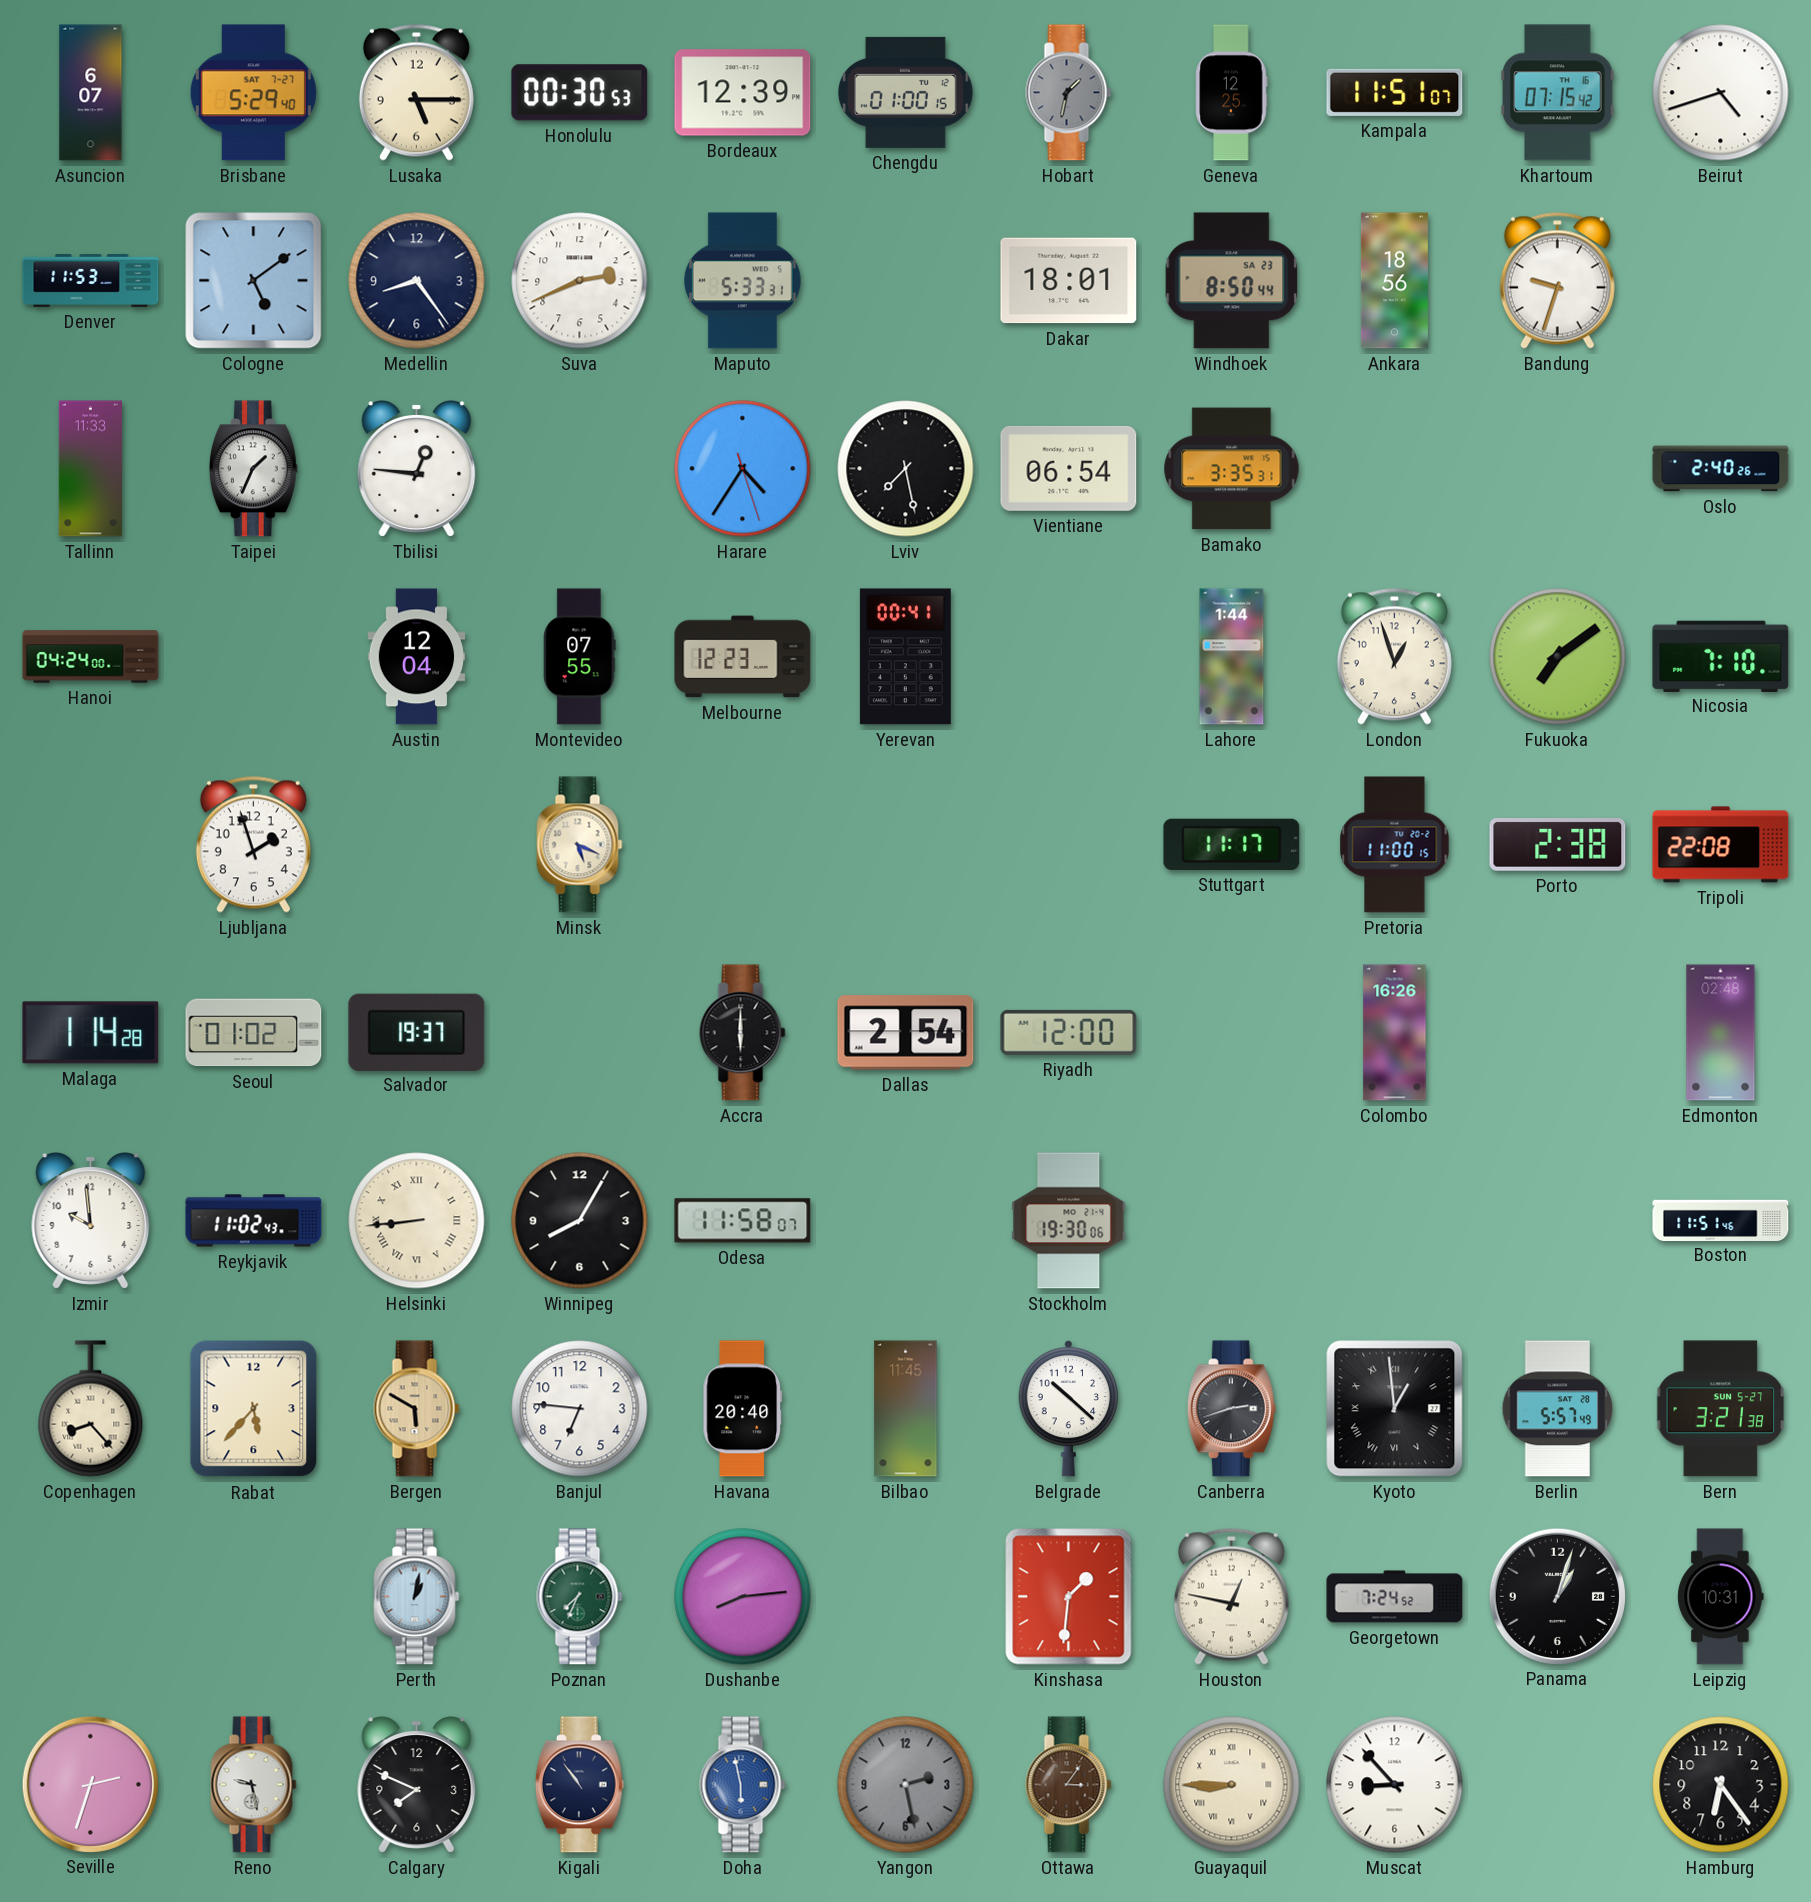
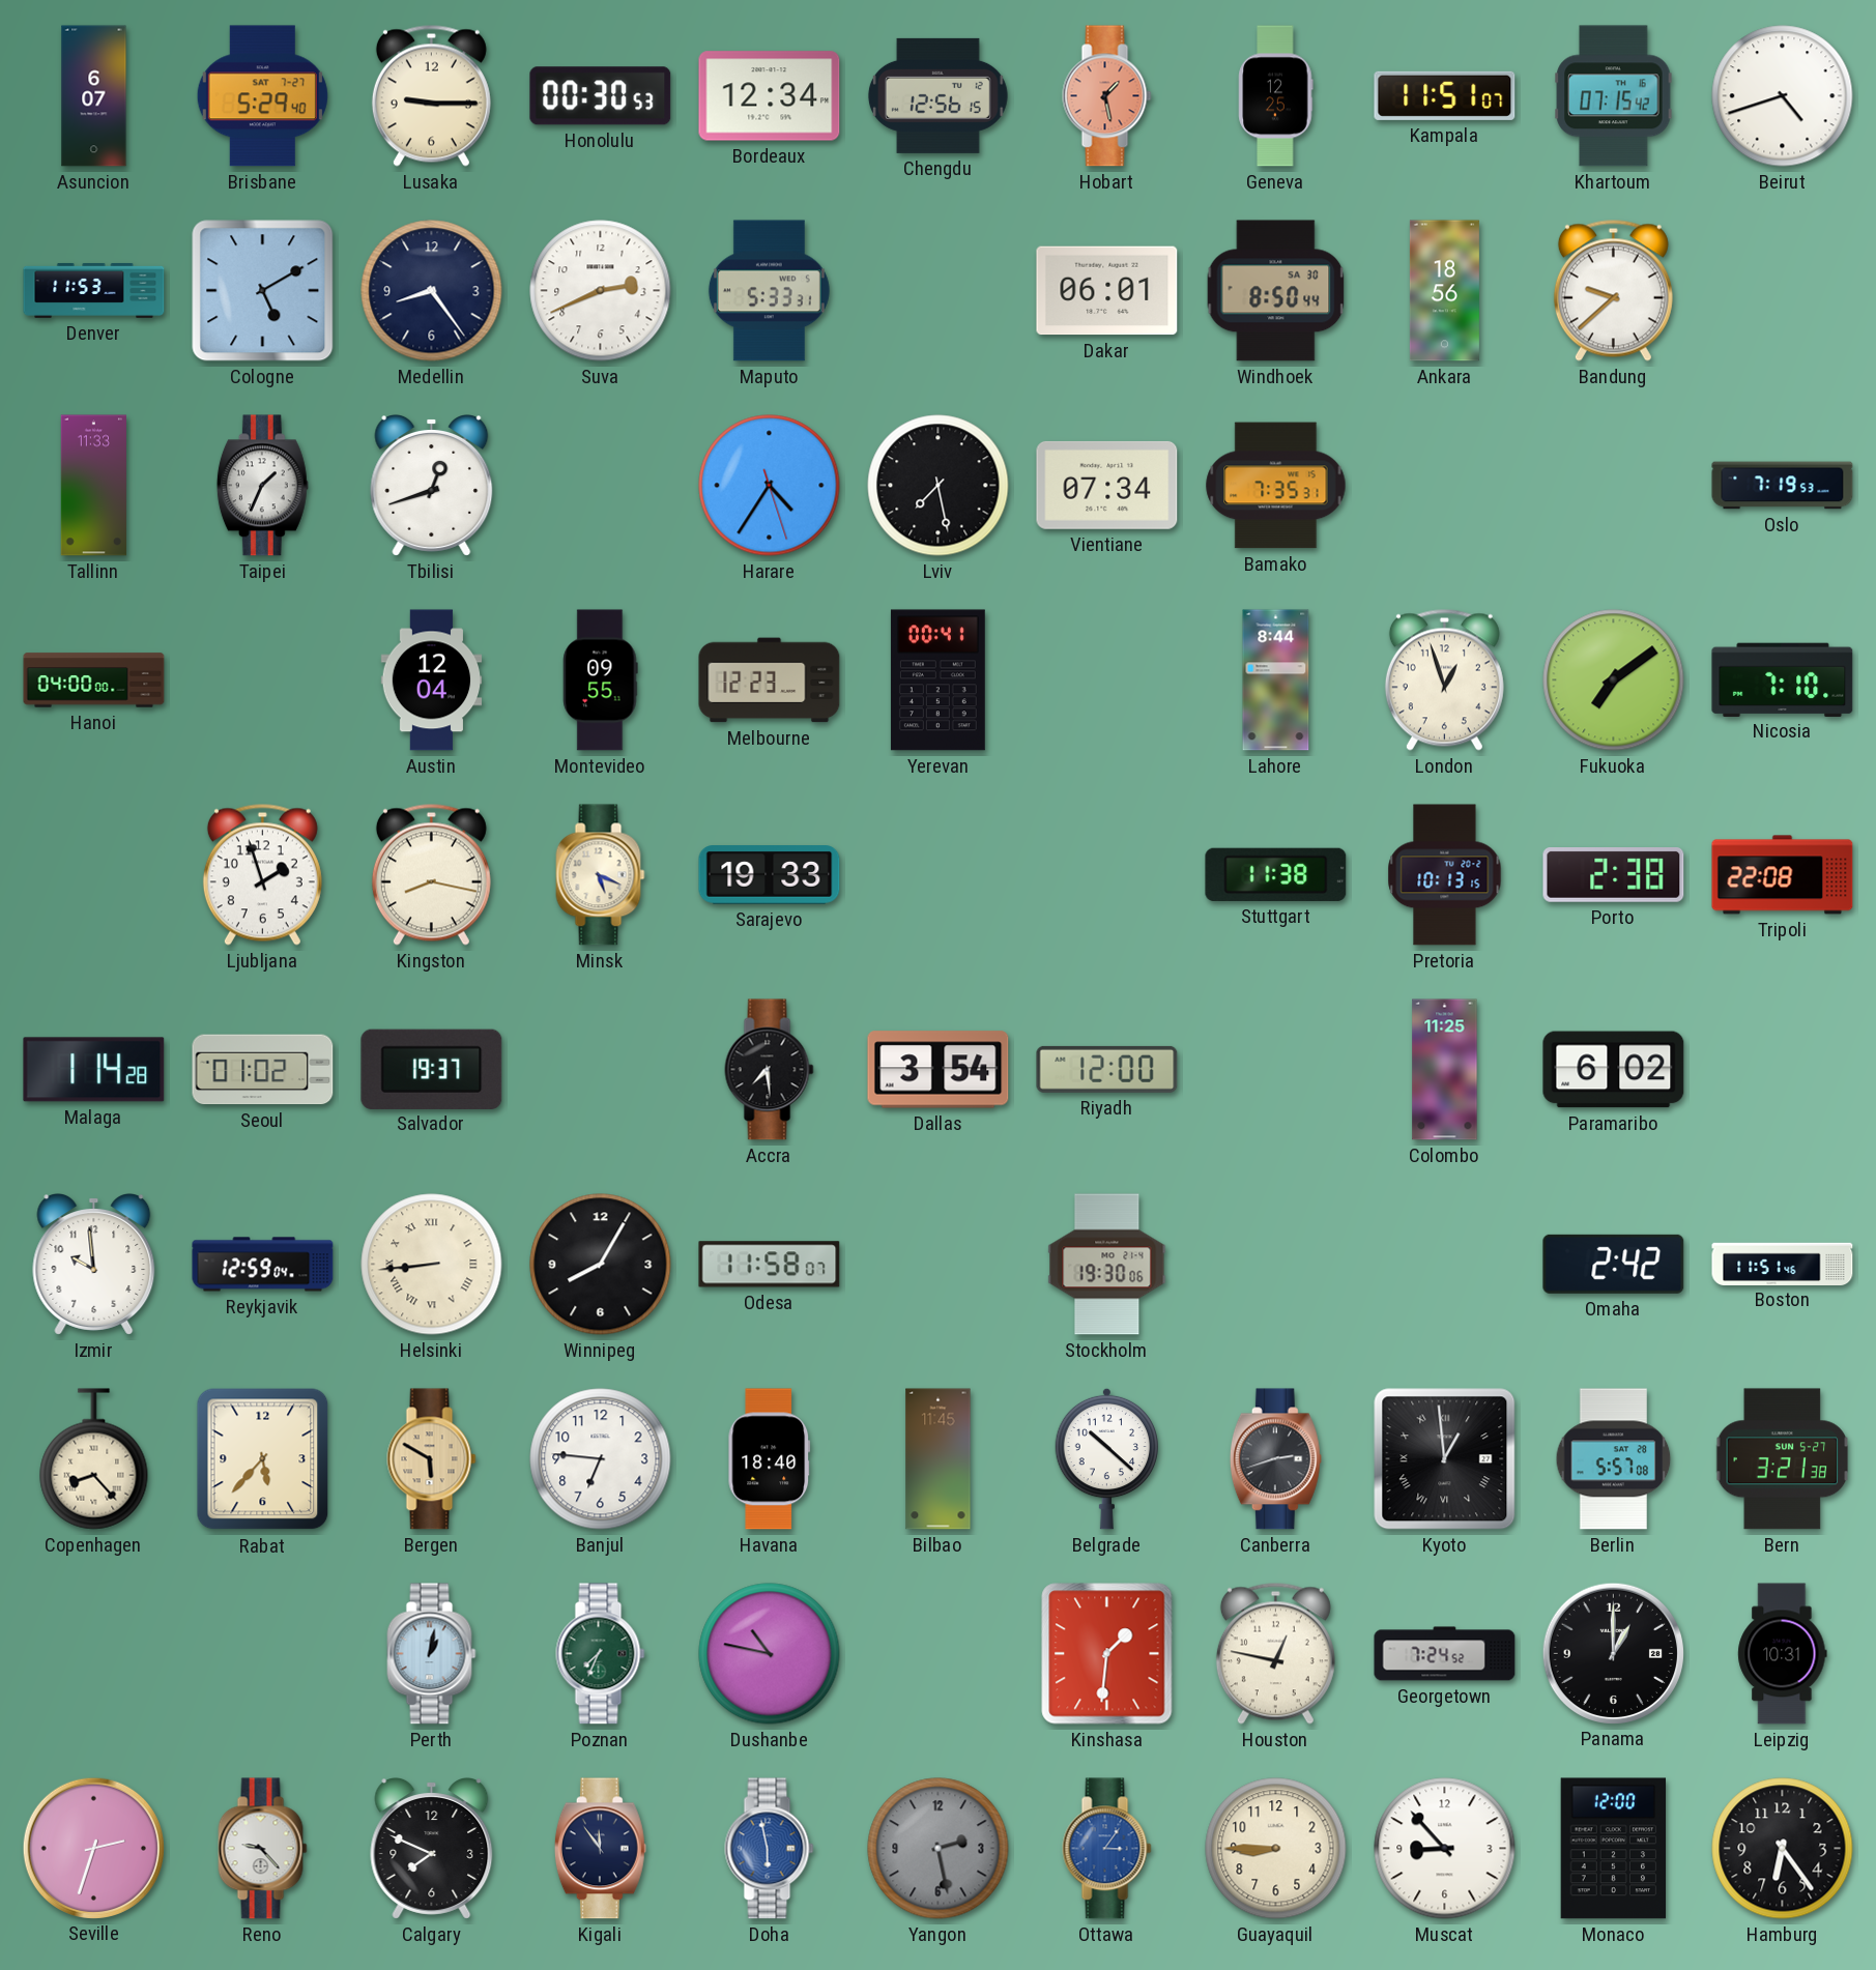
Lusaka: 5:15 -> 9:15 (431, 95)
Bordeaux: 12:39 -> 12:34 (770, 96)
Chengdu: 01:00 -> 12:56 (937, 95)
Hobart: 1:32 -> 1:28 (1107, 96)
Hobart dial: grey -> salmon (1107, 96)
Cologne: 5:09 -> 5:10 (263, 291)
Dakar: 18:01 -> 06:01 (1107, 291)
Windhoek date: SA 23 -> SA 30 (1276, 291)
Bandung: 9:33 -> 9:38 (1613, 290)
Tbilisi: 12:46 -> 12:42 (432, 486)
Vientiane: 06:54 -> 07:34 (1107, 485)
Bamako: 3:35 -> 7:35 (1276, 486)
Oslo: 2:40 -> 7:19 (1783, 486)
Hanoi: 04:24 -> 04:00 (94, 680)
Montevideo: 07:55 -> 09:55 (601, 680)
Lahore: 1:44 -> 8:44 (1276, 680)
Kingston: none -> 8:17 (431, 874)
Sarajevo: none -> 19:33 (770, 875)
Stuttgart: 11:17 -> 11:38 (1276, 874)
Pretoria: 11:00 -> 10:13 (1445, 875)
Accra: 6:00 -> 7:29 (770, 1070)
Dallas: 2:54 -> 3:54 (939, 1070)
Colombo: 16:26 -> 11:25 (1445, 1070)
Paramaribo: none -> 6:02 (1614, 1070)
Edmonton: 02:48 -> none (1721, 1033)
Reykjavik: 11:02 -> 12:59 (263, 1265)
Omaha: none -> 2:42 (1614, 1264)
Havana: 20:40 -> 18:40 (770, 1459)
Berlin: 5:57:49 -> 5:57:08 (1614, 1459)
Dushanbe: 8:14 -> 10:47 (770, 1654)
Panama: 1:03 -> 1:00 (1613, 1653)
Reno: 9:28 -> 9:23 (263, 1849)
Kigali: 10:54 -> 11:54 (600, 1849)
Ottawa dial: brown -> blue (1107, 1849)
Guayaquil numerals: Roman -> Arabic (1276, 1849)
Monaco: none -> 12:00 (1614, 1849)
